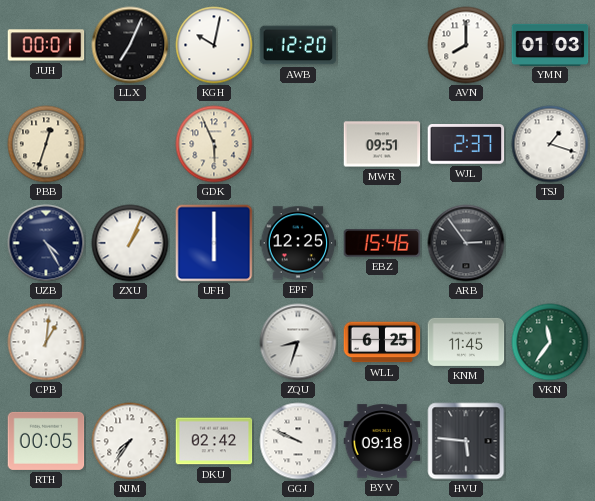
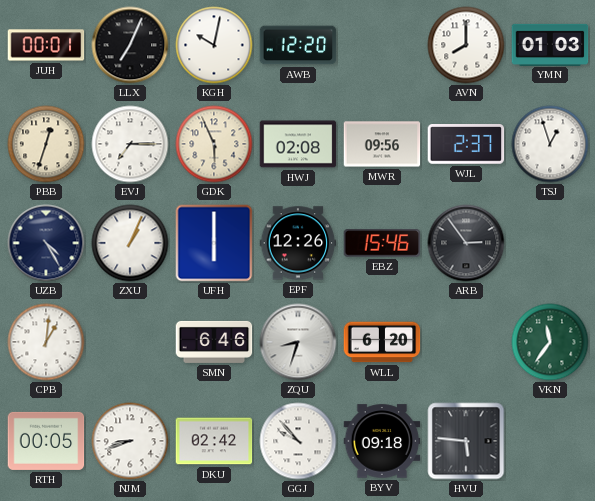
EVJ: none -> 7:15 (130, 144)
HWJ: none -> 02:08 (298, 144)
MWR: 09:51 -> 09:56 (382, 144)
TSJ: 1:18 -> 12:57 (550, 144)
EPF: 12:25 -> 12:26 (298, 243)
SMN: none -> 6:46 (214, 342)
WLL: 6:25 -> 6:20 (382, 342)
KNM: 11:45 -> none (466, 342)
NJM: 7:36 -> 8:42 (130, 441)
GGJ: 9:49 -> 9:53 (298, 441)
